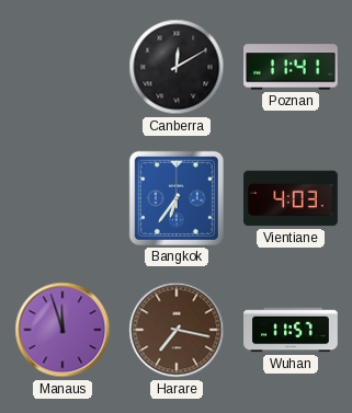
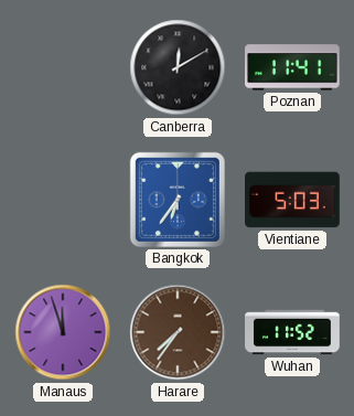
Vientiane: 4:03 -> 5:03 (292, 200)
Harare: 7:17 -> 7:36 (178, 332)
Wuhan: 11:57 -> 11:52 (292, 332)
